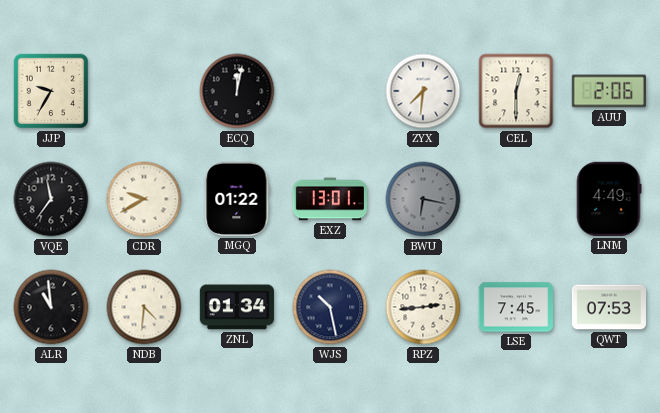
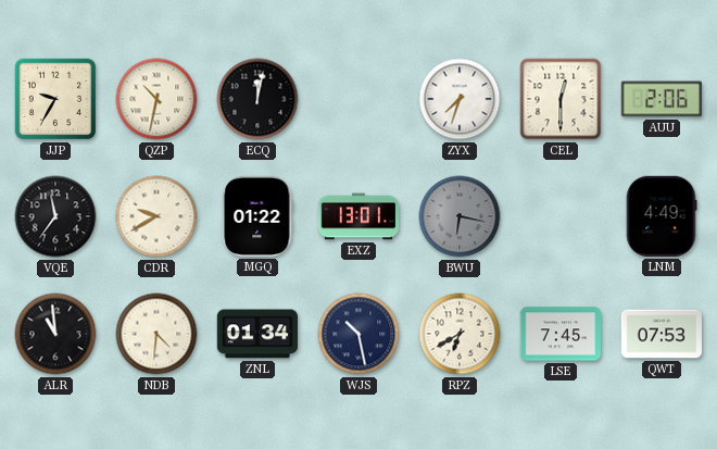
QZP: none -> 10:32 (156, 99)
ZYX: 7:31 -> 7:33 (460, 99)
RPZ: 2:44 -> 6:40 (460, 334)
